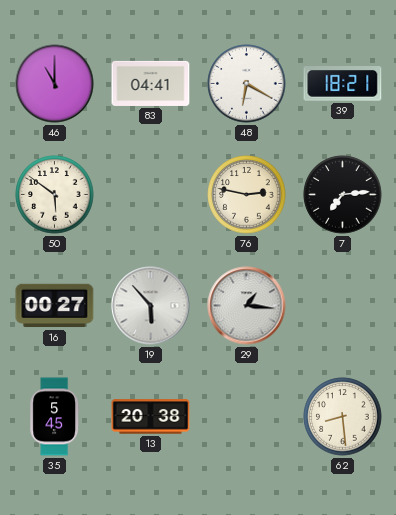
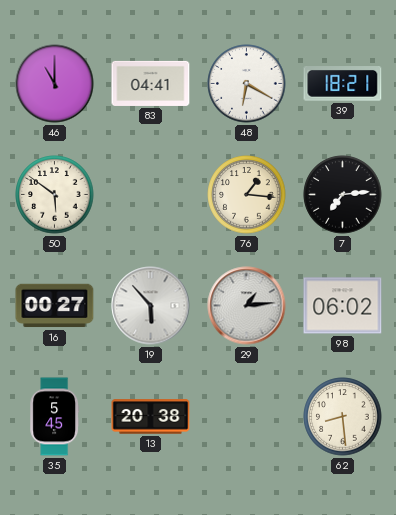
76: 2:47 -> 1:16 (247, 195)
29: 1:16 -> 1:14 (247, 306)
98: none -> 06:02 (343, 306)
